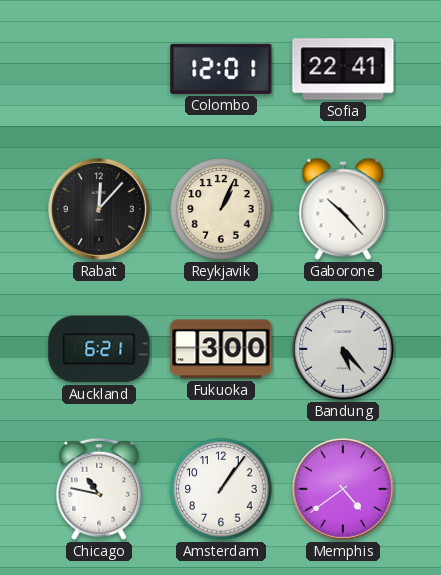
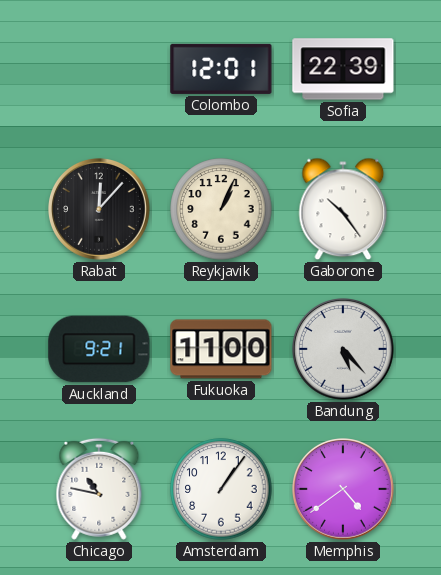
Sofia: 22:41 -> 22:39 (343, 69)
Gaborone: 10:23 -> 10:24 (343, 209)
Auckland: 6:21 -> 9:21 (99, 349)
Fukuoka: 3:00 -> 11:00 (221, 349)
